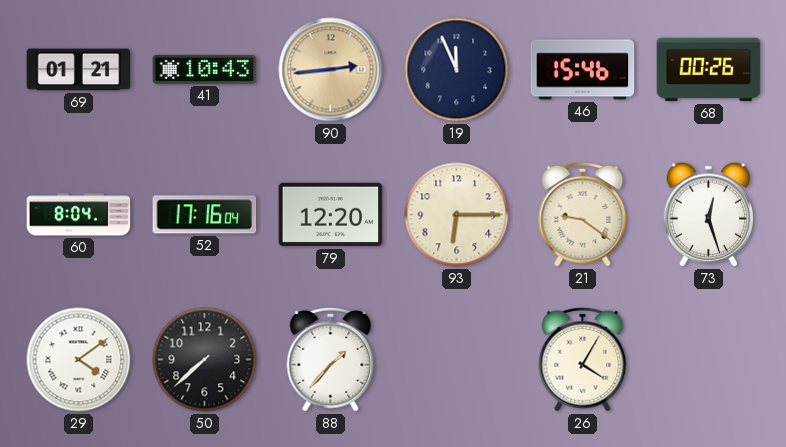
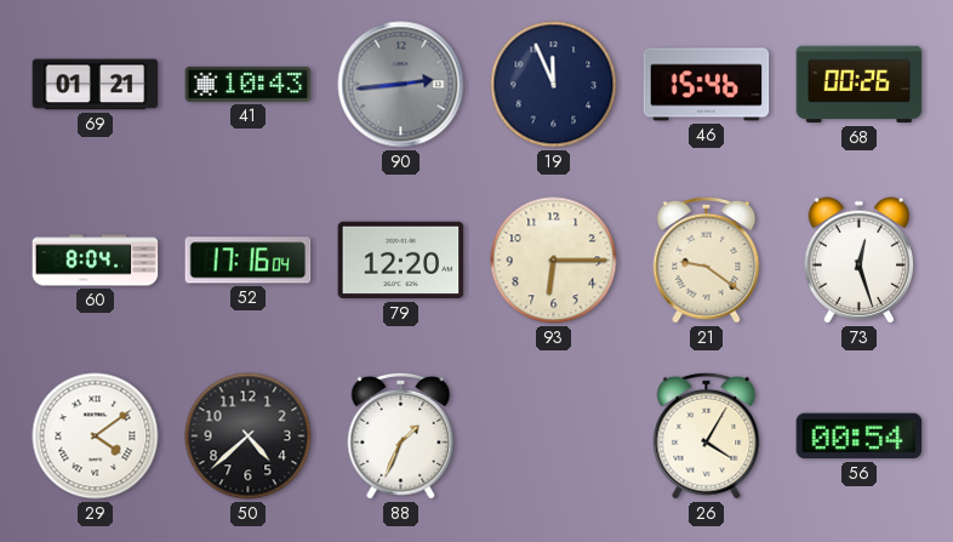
90 dial: champagne -> grey (401, 85)
50: 7:38 -> 4:38 (249, 437)
88: 1:37 -> 1:34 (401, 435)
56: none -> 00:54 (860, 437)
